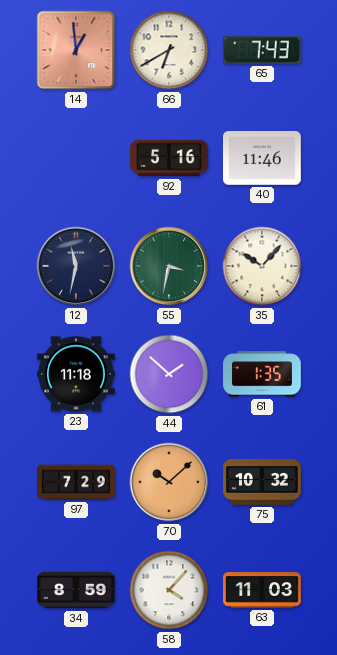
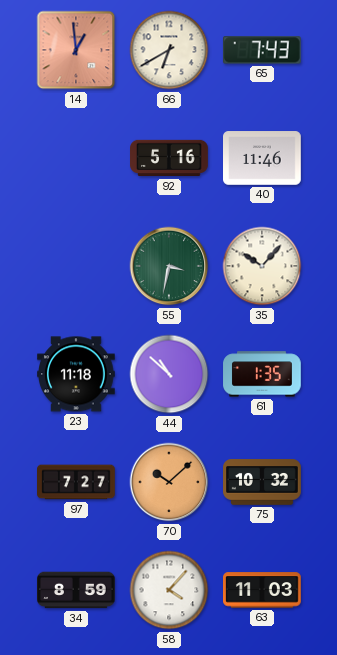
12: 11:32 -> none (76, 266)
44: 1:52 -> 10:52 (169, 374)
97: 7:29 -> 7:27 (77, 482)
